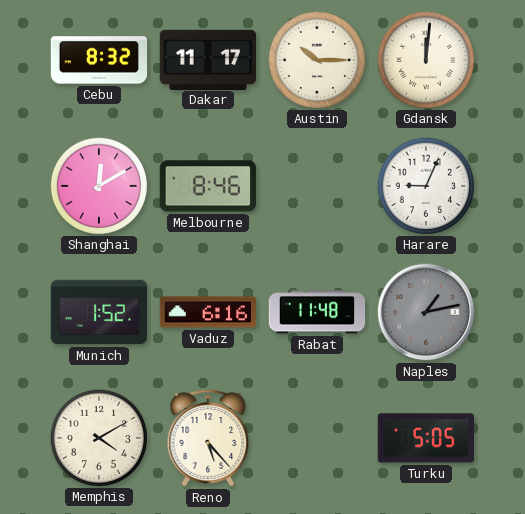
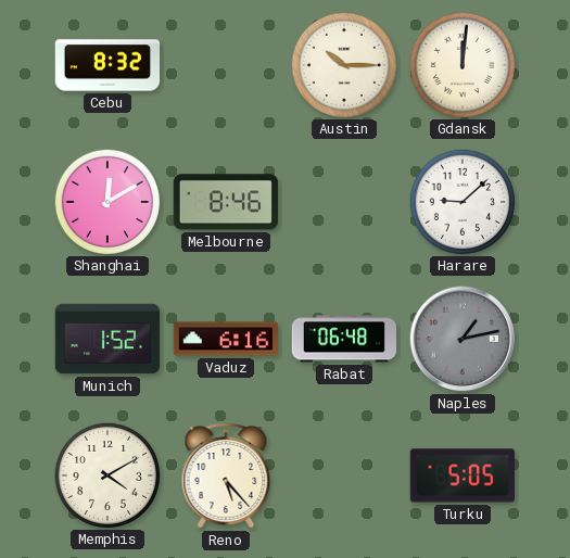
Dakar: 11:17 -> none (208, 59)
Harare: 9:04 -> 9:08 (461, 201)
Rabat: 11:48 -> 06:48 (344, 339)
